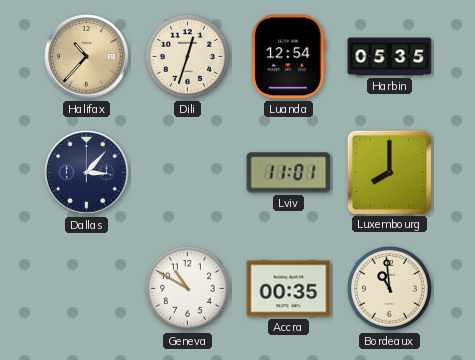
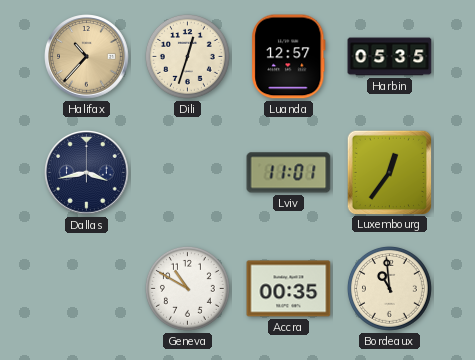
Luanda: 12:54 -> 12:57 (289, 57)
Dallas: 3:07 -> 3:43 (87, 173)
Luxembourg: 8:00 -> 12:36 (389, 172)
